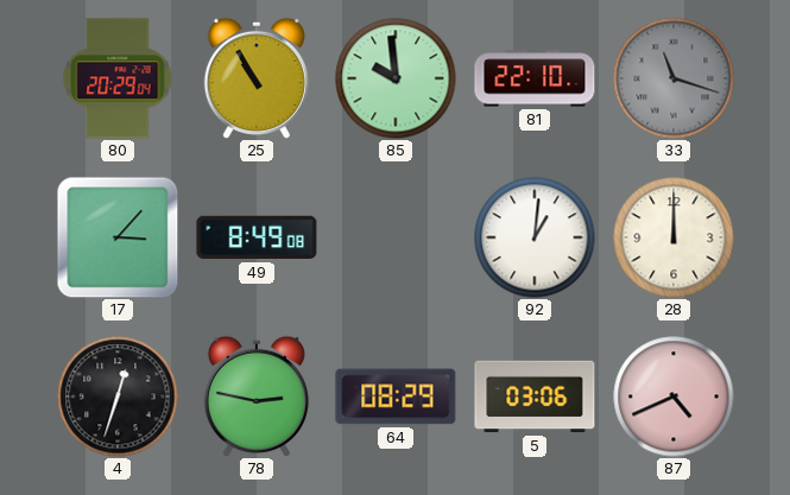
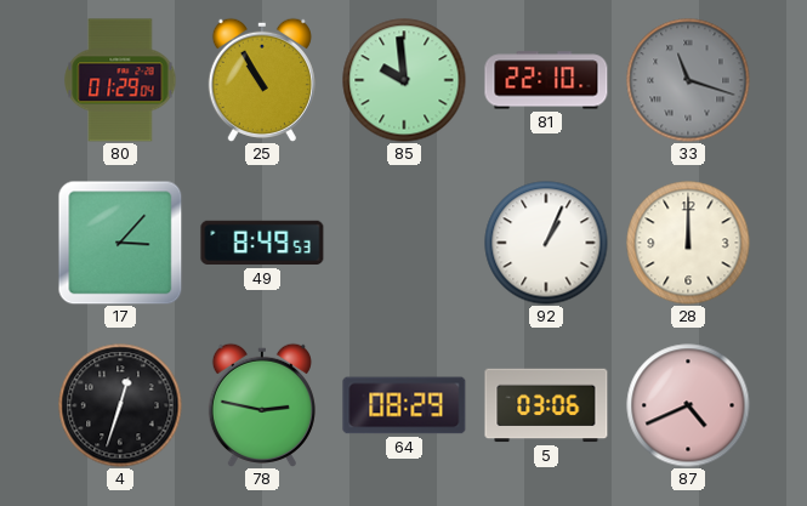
80: 20:29 -> 01:29 (120, 80)
49: 8:49:08 -> 8:49:53 (262, 243)
92: 1:01 -> 1:04 (546, 243)
